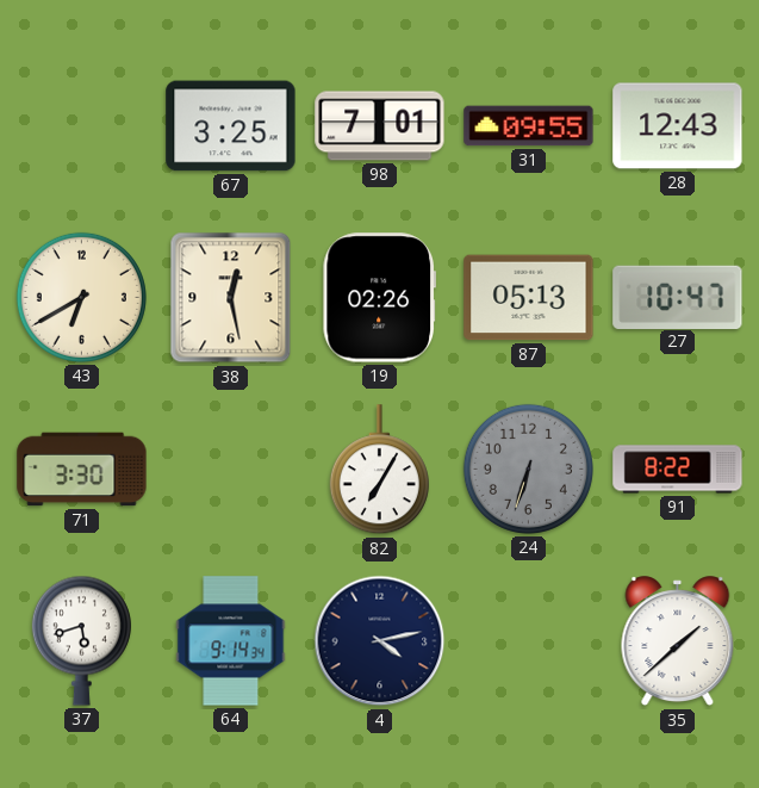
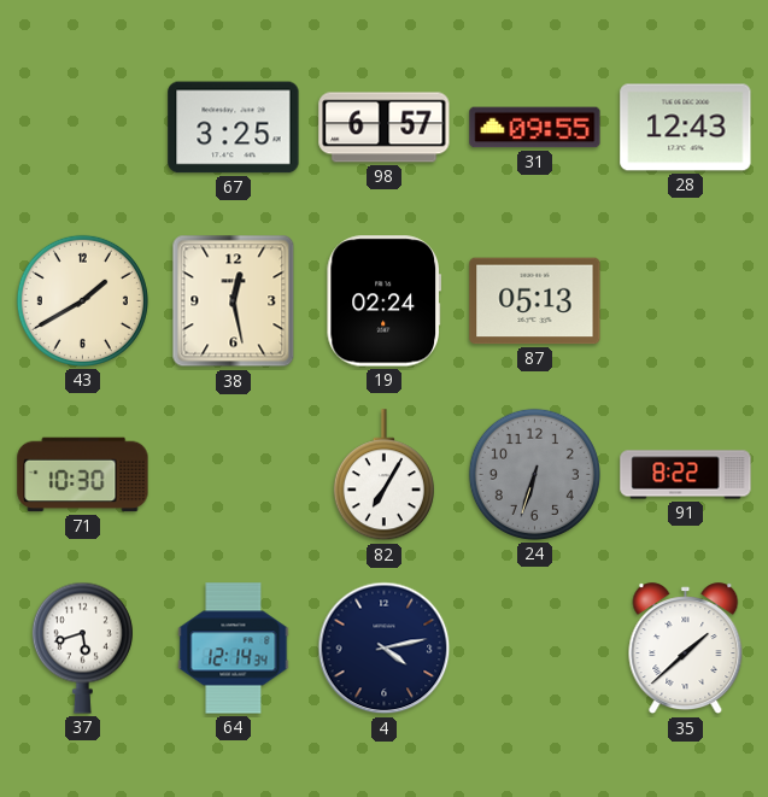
98: 7:01 -> 6:57 (385, 128)
43: 6:40 -> 1:40 (82, 300)
19: 02:26 -> 02:24 (383, 301)
27: 10:47 -> none (678, 297)
71: 3:30 -> 10:30 (83, 475)
64: 9:14 -> 12:14 (234, 649)
